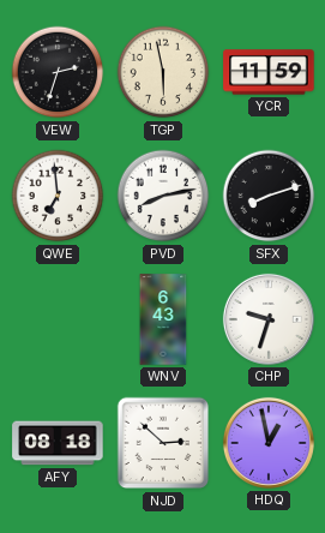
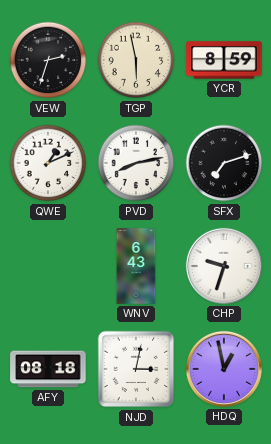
YCR: 11:59 -> 8:59 (224, 60)
QWE: 6:59 -> 1:11 (48, 163)
SFX: 8:12 -> 7:12 (224, 163)
NJD: 2:52 -> 3:02 (136, 369)
